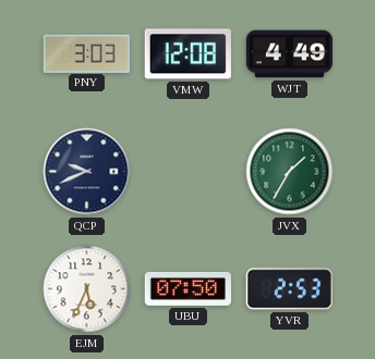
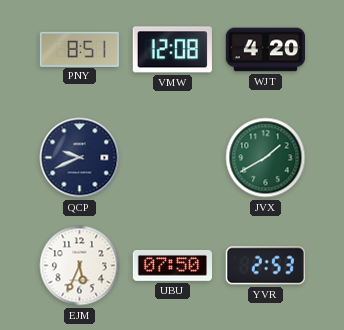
PNY: 3:03 -> 8:51 (79, 49)
WJT: 4:49 -> 4:20 (266, 50)
JVX: 1:35 -> 1:40 (266, 158)
